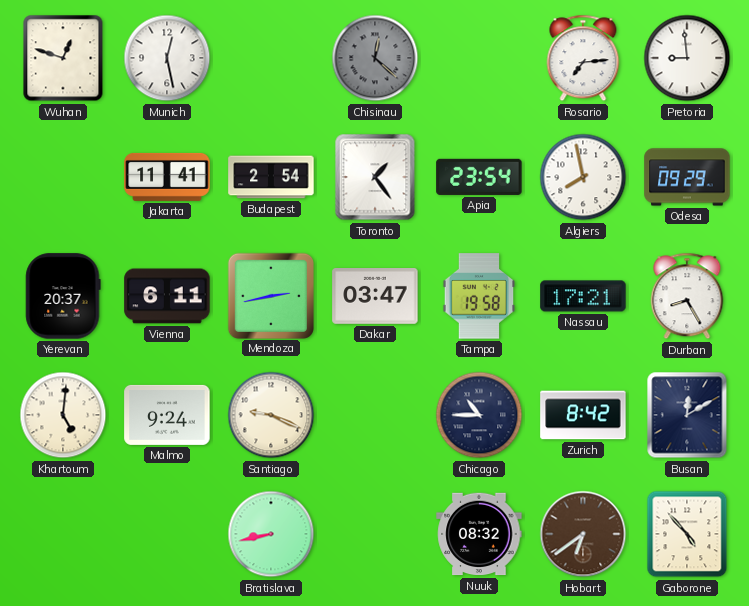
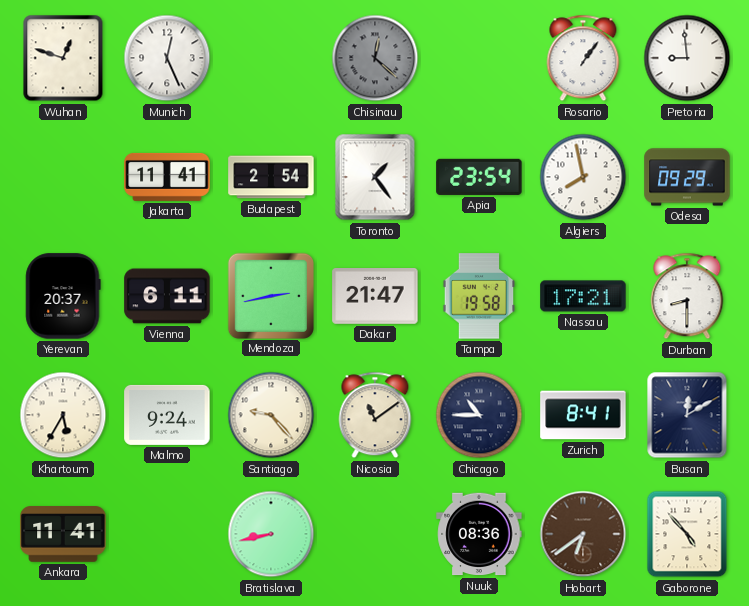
Munich: 12:28 -> 12:26 (167, 58)
Rosario: 7:14 -> 1:06 (583, 58)
Dakar: 03:47 -> 21:47 (375, 297)
Durban: 8:25 -> 8:30 (687, 296)
Khartoum: 5:01 -> 5:35 (63, 415)
Santiago: 9:19 -> 9:23 (271, 415)
Nicosia: none -> 11:09 (375, 415)
Zurich: 8:42 -> 8:41 (583, 415)
Ankara: none -> 11:41 (63, 534)
Nuuk: 08:32 -> 08:36 (479, 534)
